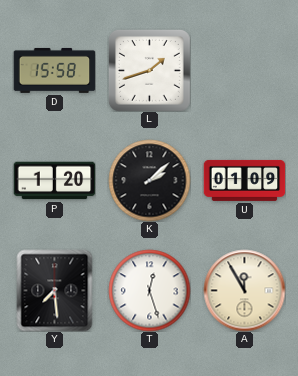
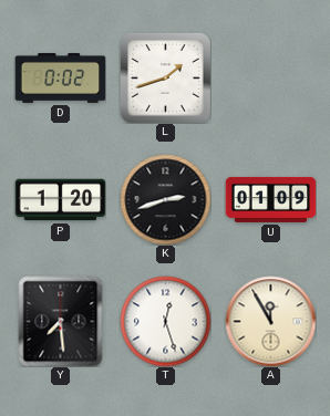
D: 15:58 -> 0:02 (60, 77)
K: 2:08 -> 2:42 (165, 199)
